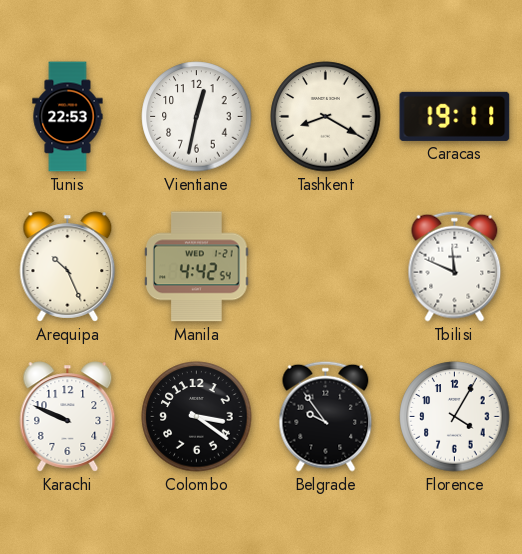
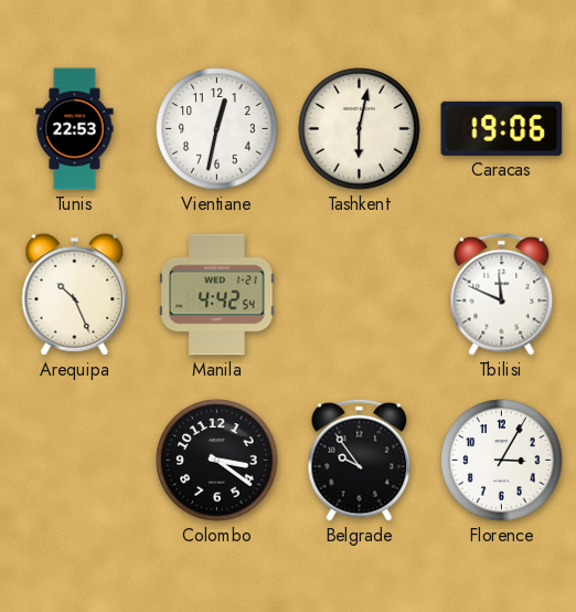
Tashkent: 8:20 -> 6:02 (360, 129)
Caracas: 19:11 -> 19:06 (502, 128)
Karachi: 9:49 -> none (68, 417)
Florence: 4:05 -> 3:05 (502, 461)
